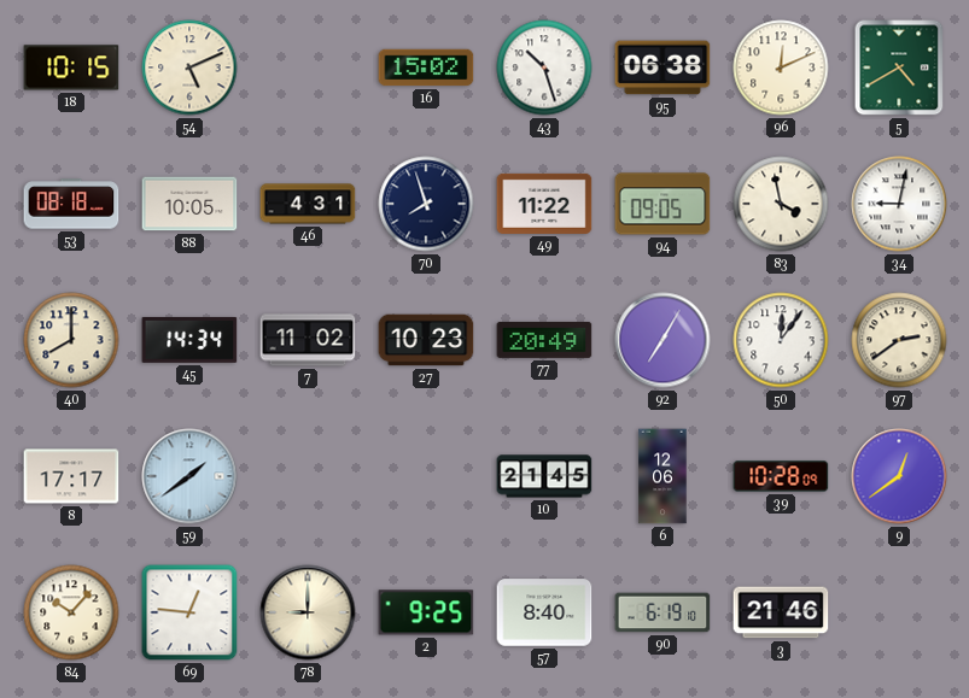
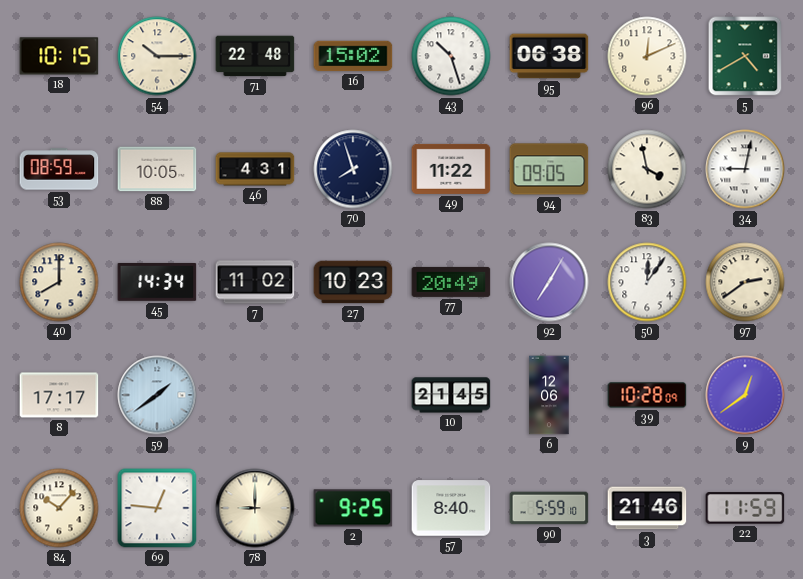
54: 5:11 -> 10:15 (157, 56)
71: none -> 22:48 (255, 56)
53: 08:18 -> 08:59 (59, 169)
90: 6:19 -> 5:59 (549, 508)
22: none -> 11:59 (745, 508)
